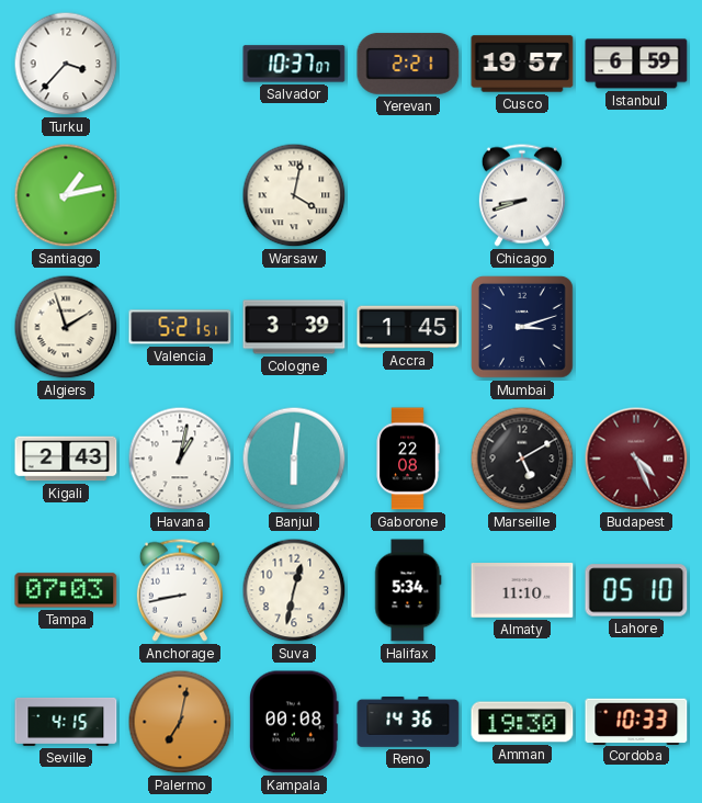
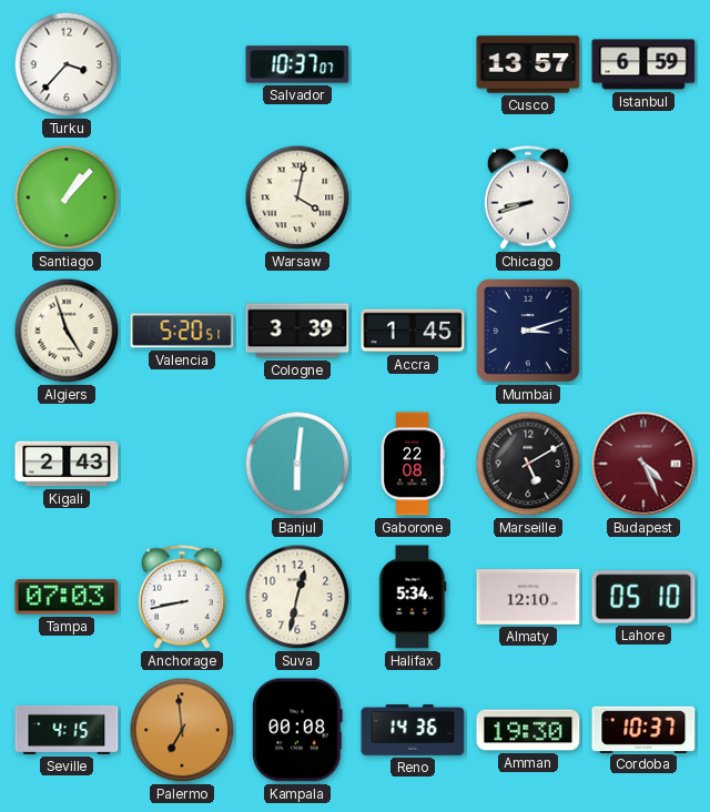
Yerevan: 2:21 -> none (408, 64)
Cusco: 19:57 -> 13:57 (528, 64)
Santiago: 1:13 -> 1:07 (67, 197)
Algiers: 1:57 -> 4:57 (67, 331)
Valencia: 5:21 -> 5:20 (182, 331)
Havana: 1:02 -> none (180, 459)
Almaty: 11:10 -> 12:10 (528, 598)
Palermo: 7:02 -> 6:59 (182, 730)
Cordoba: 10:33 -> 10:37 (643, 729)
